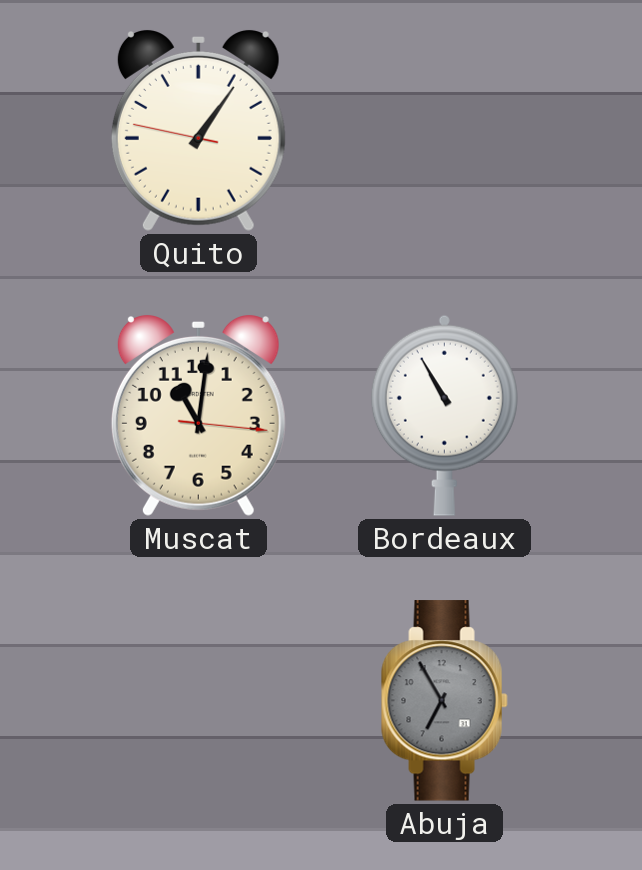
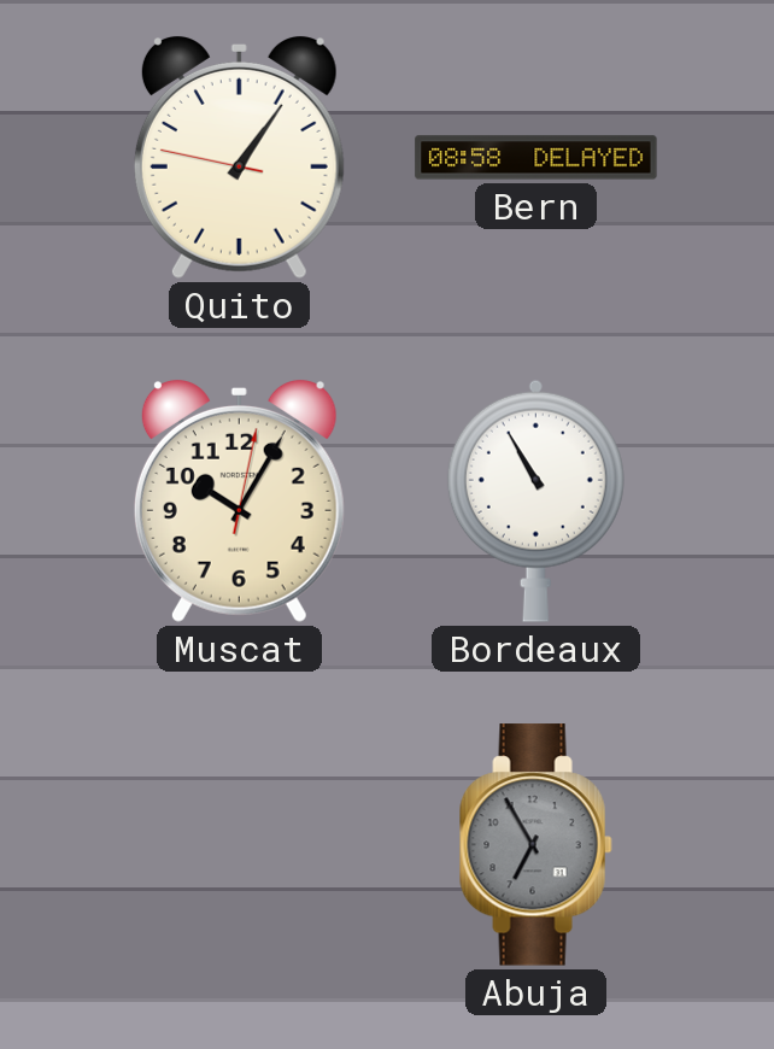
Bern: none -> 08:58 (536, 158)
Muscat: 11:01 -> 10:05 (239, 500)
